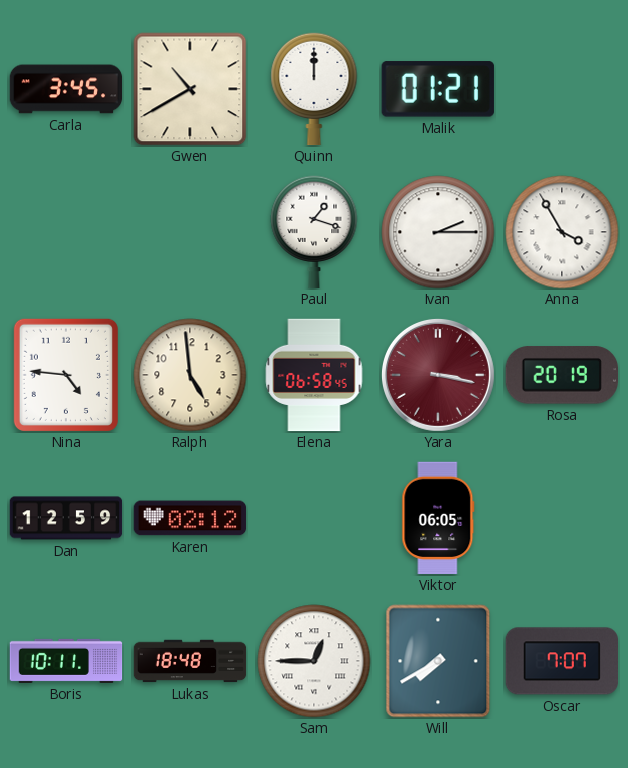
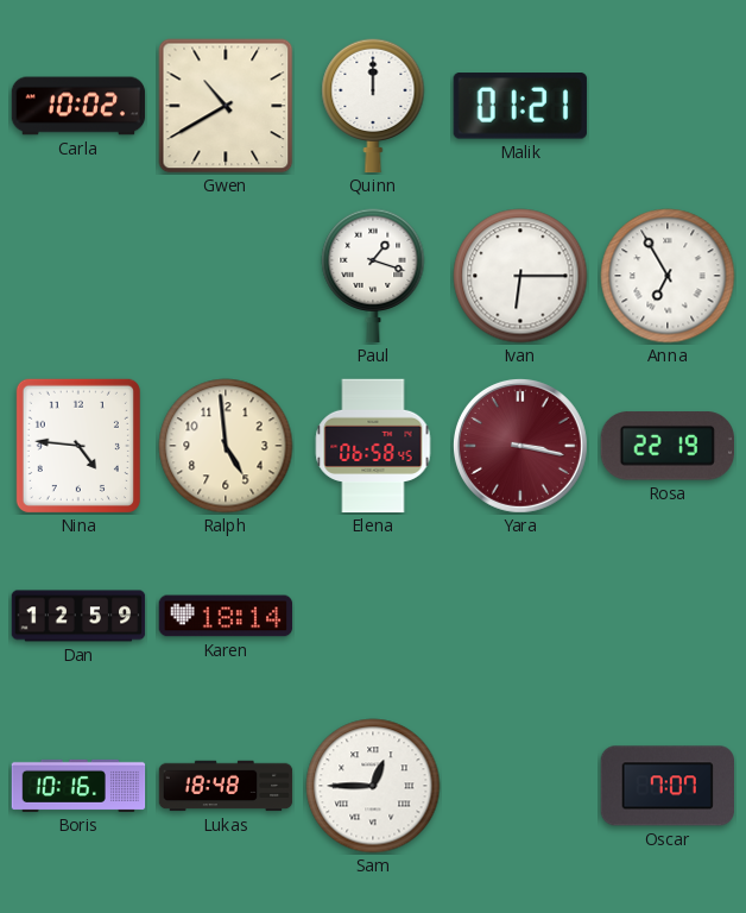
Carla: 3:45 -> 10:02 (78, 106)
Ivan: 2:15 -> 6:15 (520, 276)
Anna: 3:55 -> 6:55 (668, 276)
Rosa: 20:19 -> 22:19 (666, 446)
Karen: 02:12 -> 18:14 (226, 616)
Viktor: 06:05 -> none (438, 518)
Boris: 10:11 -> 10:16 (78, 786)
Will: 7:40 -> none (438, 661)
